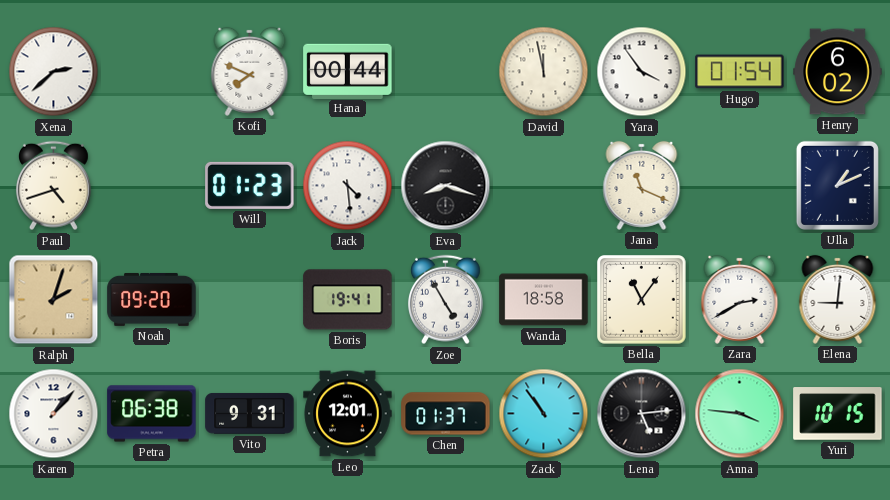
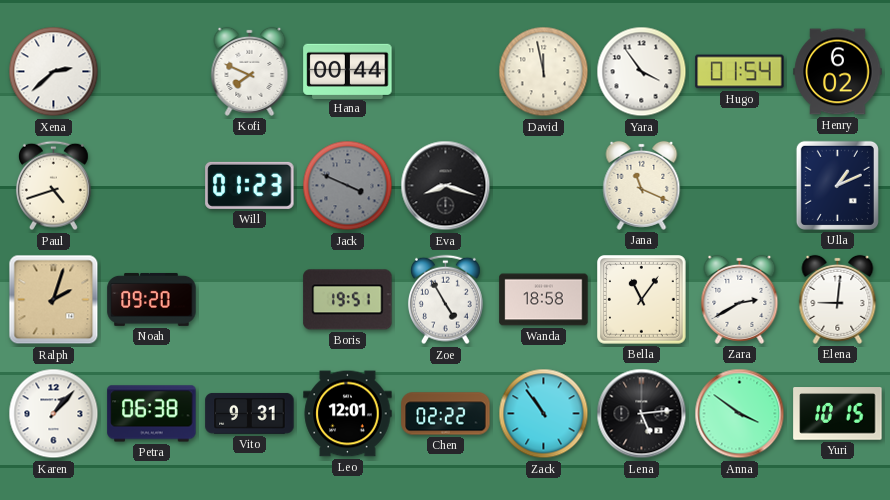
Jack: 4:29 -> 3:49 (348, 186)
Jack dial: white -> grey (348, 186)
Boris: 19:41 -> 19:51 (348, 300)
Chen: 01:37 -> 02:22 (446, 414)
Anna: 3:46 -> 3:51 (740, 414)
